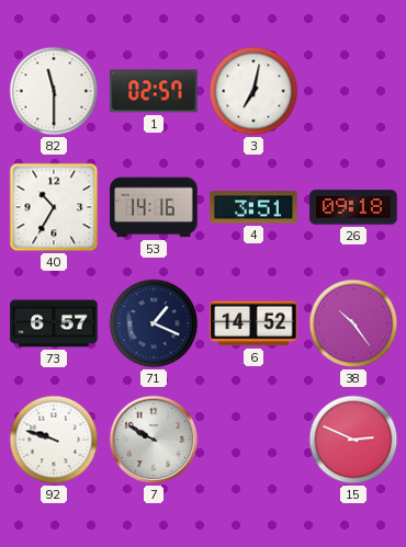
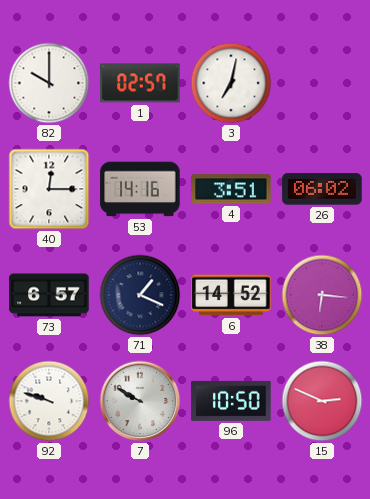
82: 11:30 -> 10:00 (49, 83)
40: 10:35 -> 12:15 (49, 189)
26: 09:18 -> 06:02 (322, 189)
38: 10:24 -> 6:16 (322, 295)
96: none -> 10:50 (231, 401)
